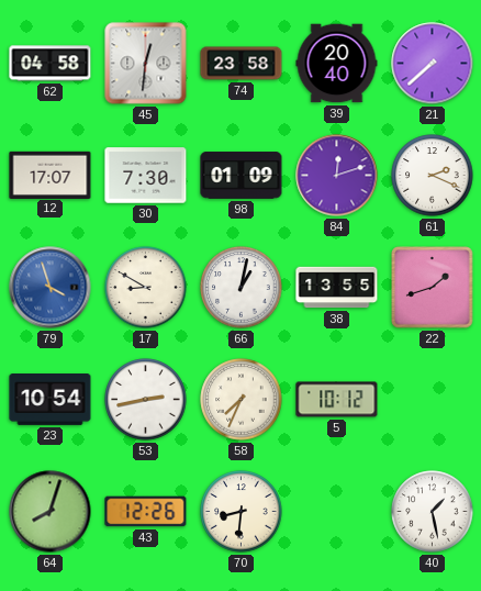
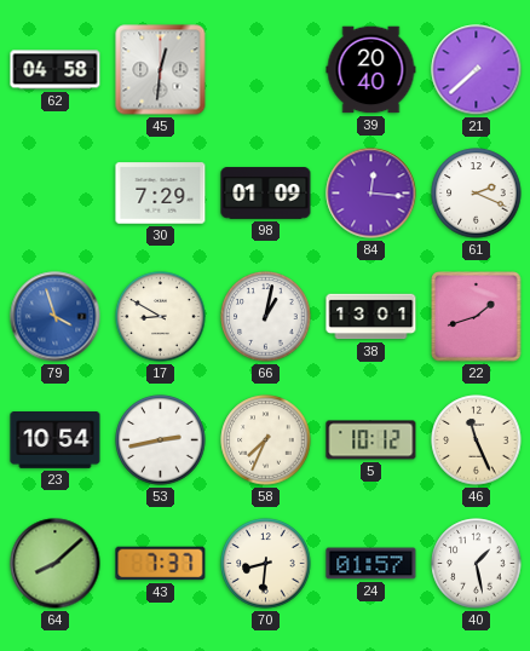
74: 23:58 -> none (242, 64)
12: 17:07 -> none (51, 175)
30: 7:30 -> 7:29 (161, 194)
84: 12:12 -> 12:16 (371, 194)
38: 13:55 -> 13:01 (371, 317)
46: none -> 11:26 (477, 440)
64: 8:03 -> 8:08 (56, 564)
43: 12:26 -> 7:37 (161, 564)
24: none -> 01:57 (371, 564)
